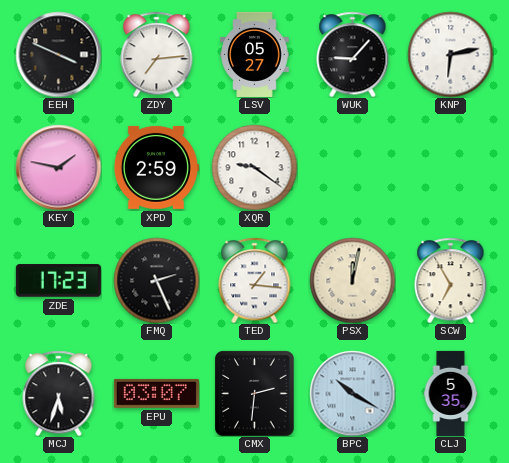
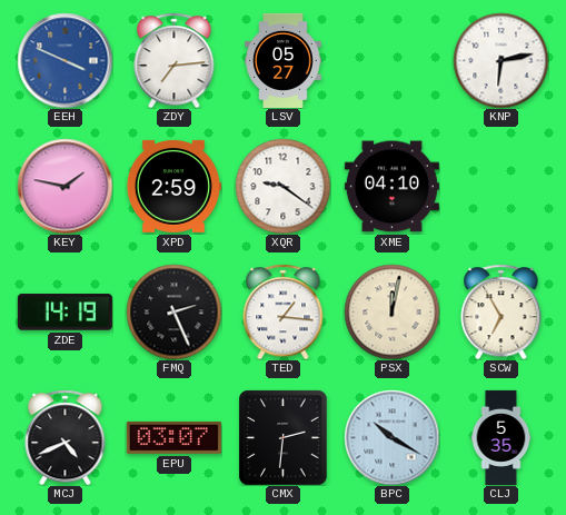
EEH dial: black -> blue (64, 60)
WUK: 9:07 -> none (353, 54)
XME: none -> 04:10 (391, 187)
ZDE: 17:23 -> 14:19 (64, 313)
MCJ: 5:33 -> 4:41 (66, 437)
